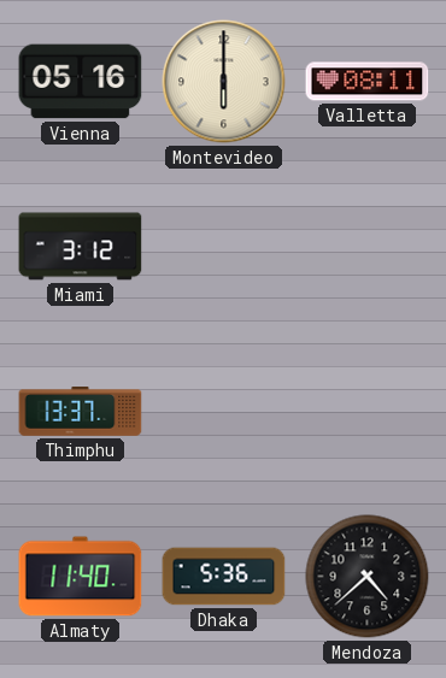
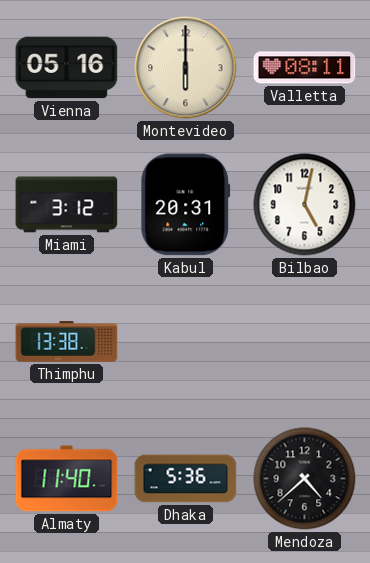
Kabul: none -> 20:31 (186, 205)
Bilbao: none -> 5:02 (305, 205)
Thimphu: 13:37 -> 13:38 (67, 342)
